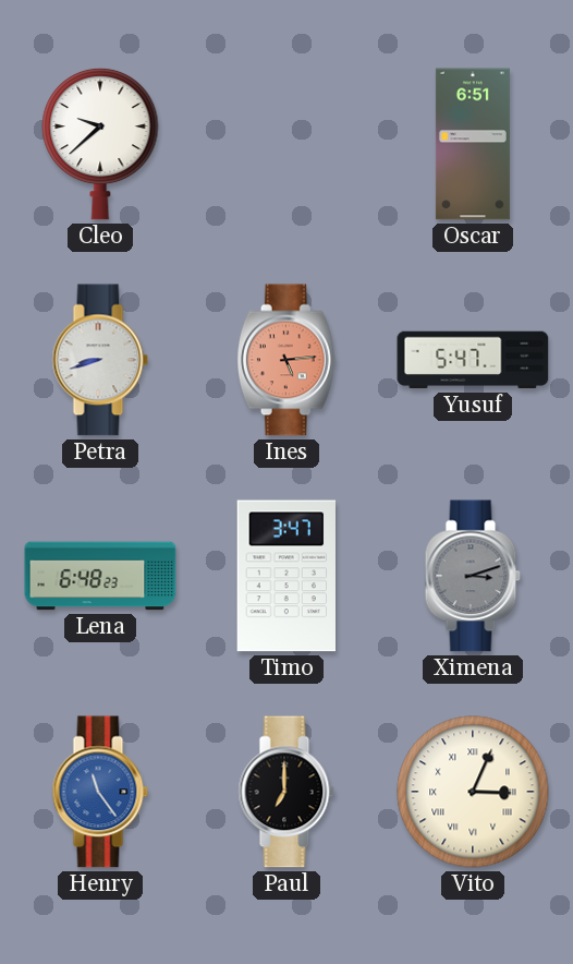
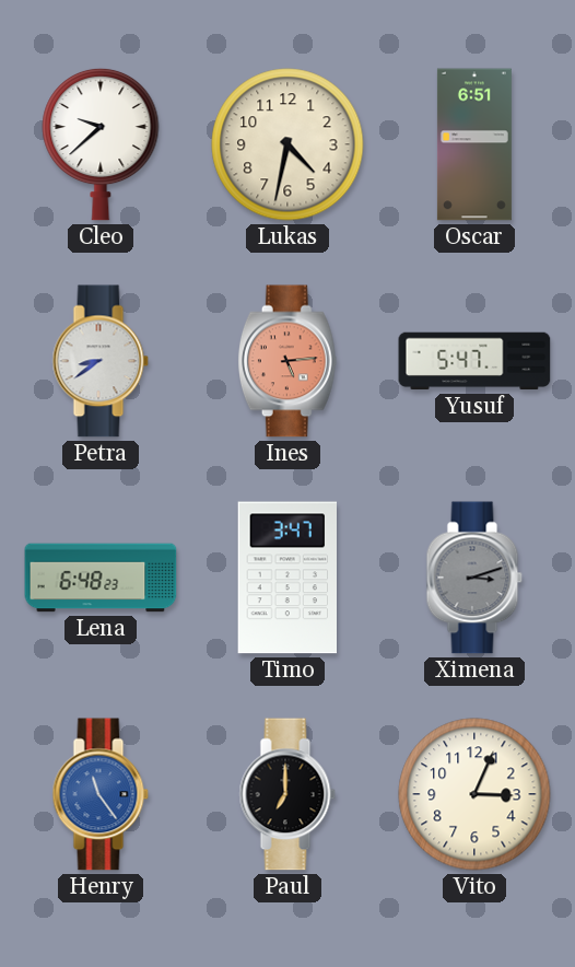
Lukas: none -> 4:32 (287, 144)
Petra: 8:42 -> 8:39 (101, 361)
Vito numerals: Roman -> Arabic (474, 794)
